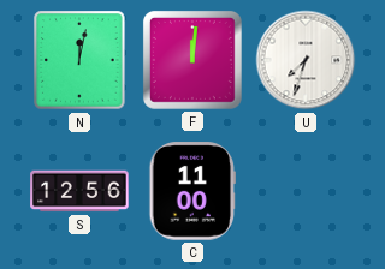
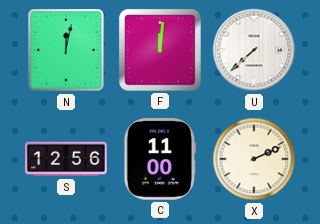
U: 7:33 -> 7:38 (254, 50)
X: none -> 2:11 (254, 159)
